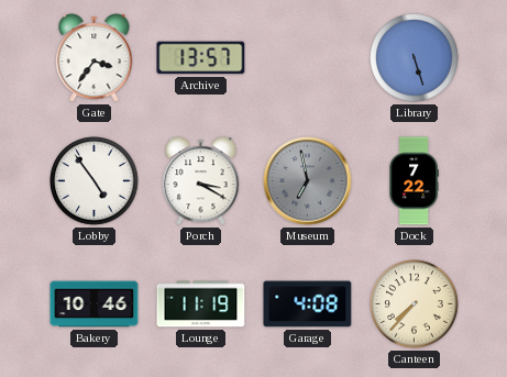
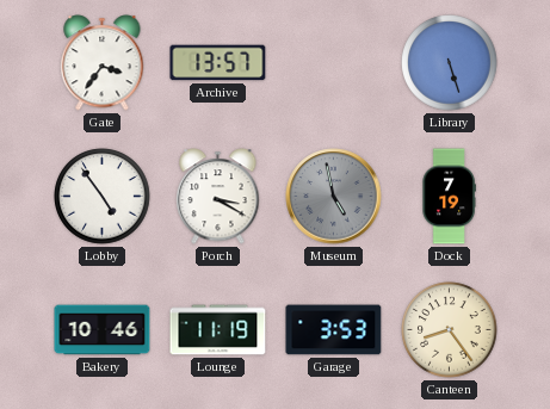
Museum: 6:58 -> 4:58 (334, 197)
Dock: 7:22 -> 7:19 (449, 197)
Garage: 4:08 -> 3:53 (334, 330)
Canteen: 7:37 -> 8:24 (450, 330)
